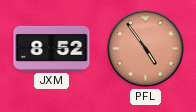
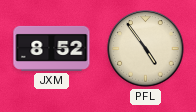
PFL dial: salmon -> cream (146, 49)
